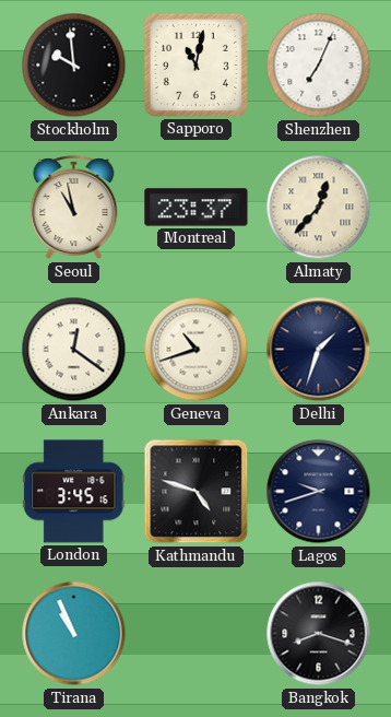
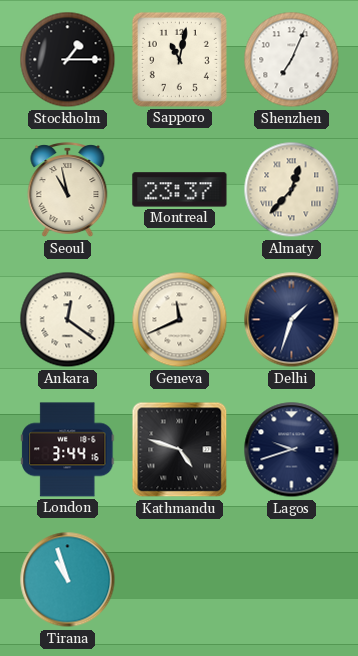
Stockholm: 9:59 -> 1:15 (68, 60)
Geneva: 10:42 -> 11:41 (180, 320)
London: 3:45 -> 3:44 (68, 450)
Tirana: 10:56 -> 10:57 (68, 580)
Bangkok: 8:18 -> none (319, 634)
